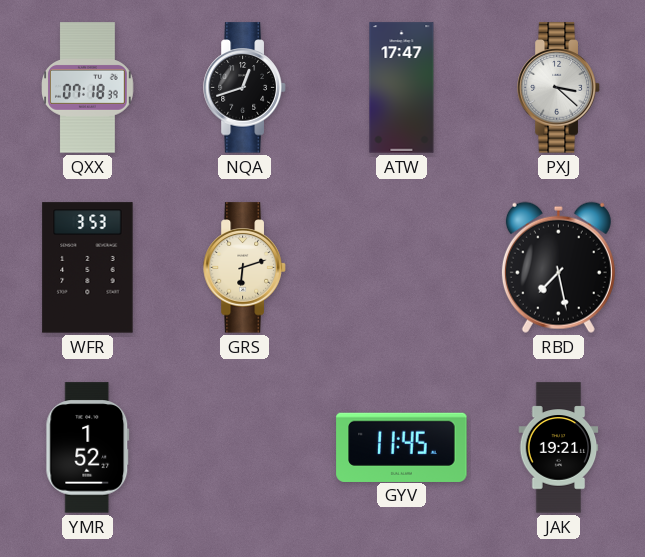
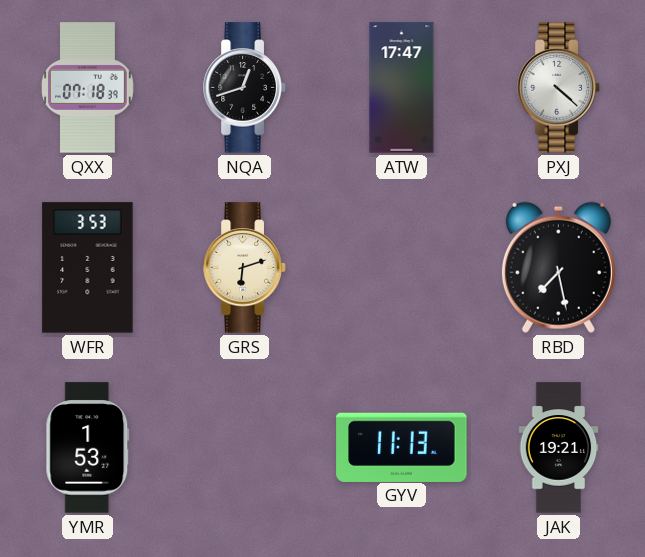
PXJ: 3:22 -> 4:22 (559, 88)
YMR: 1:52 -> 1:53 (88, 448)
GYV: 11:45 -> 11:13 (402, 447)
